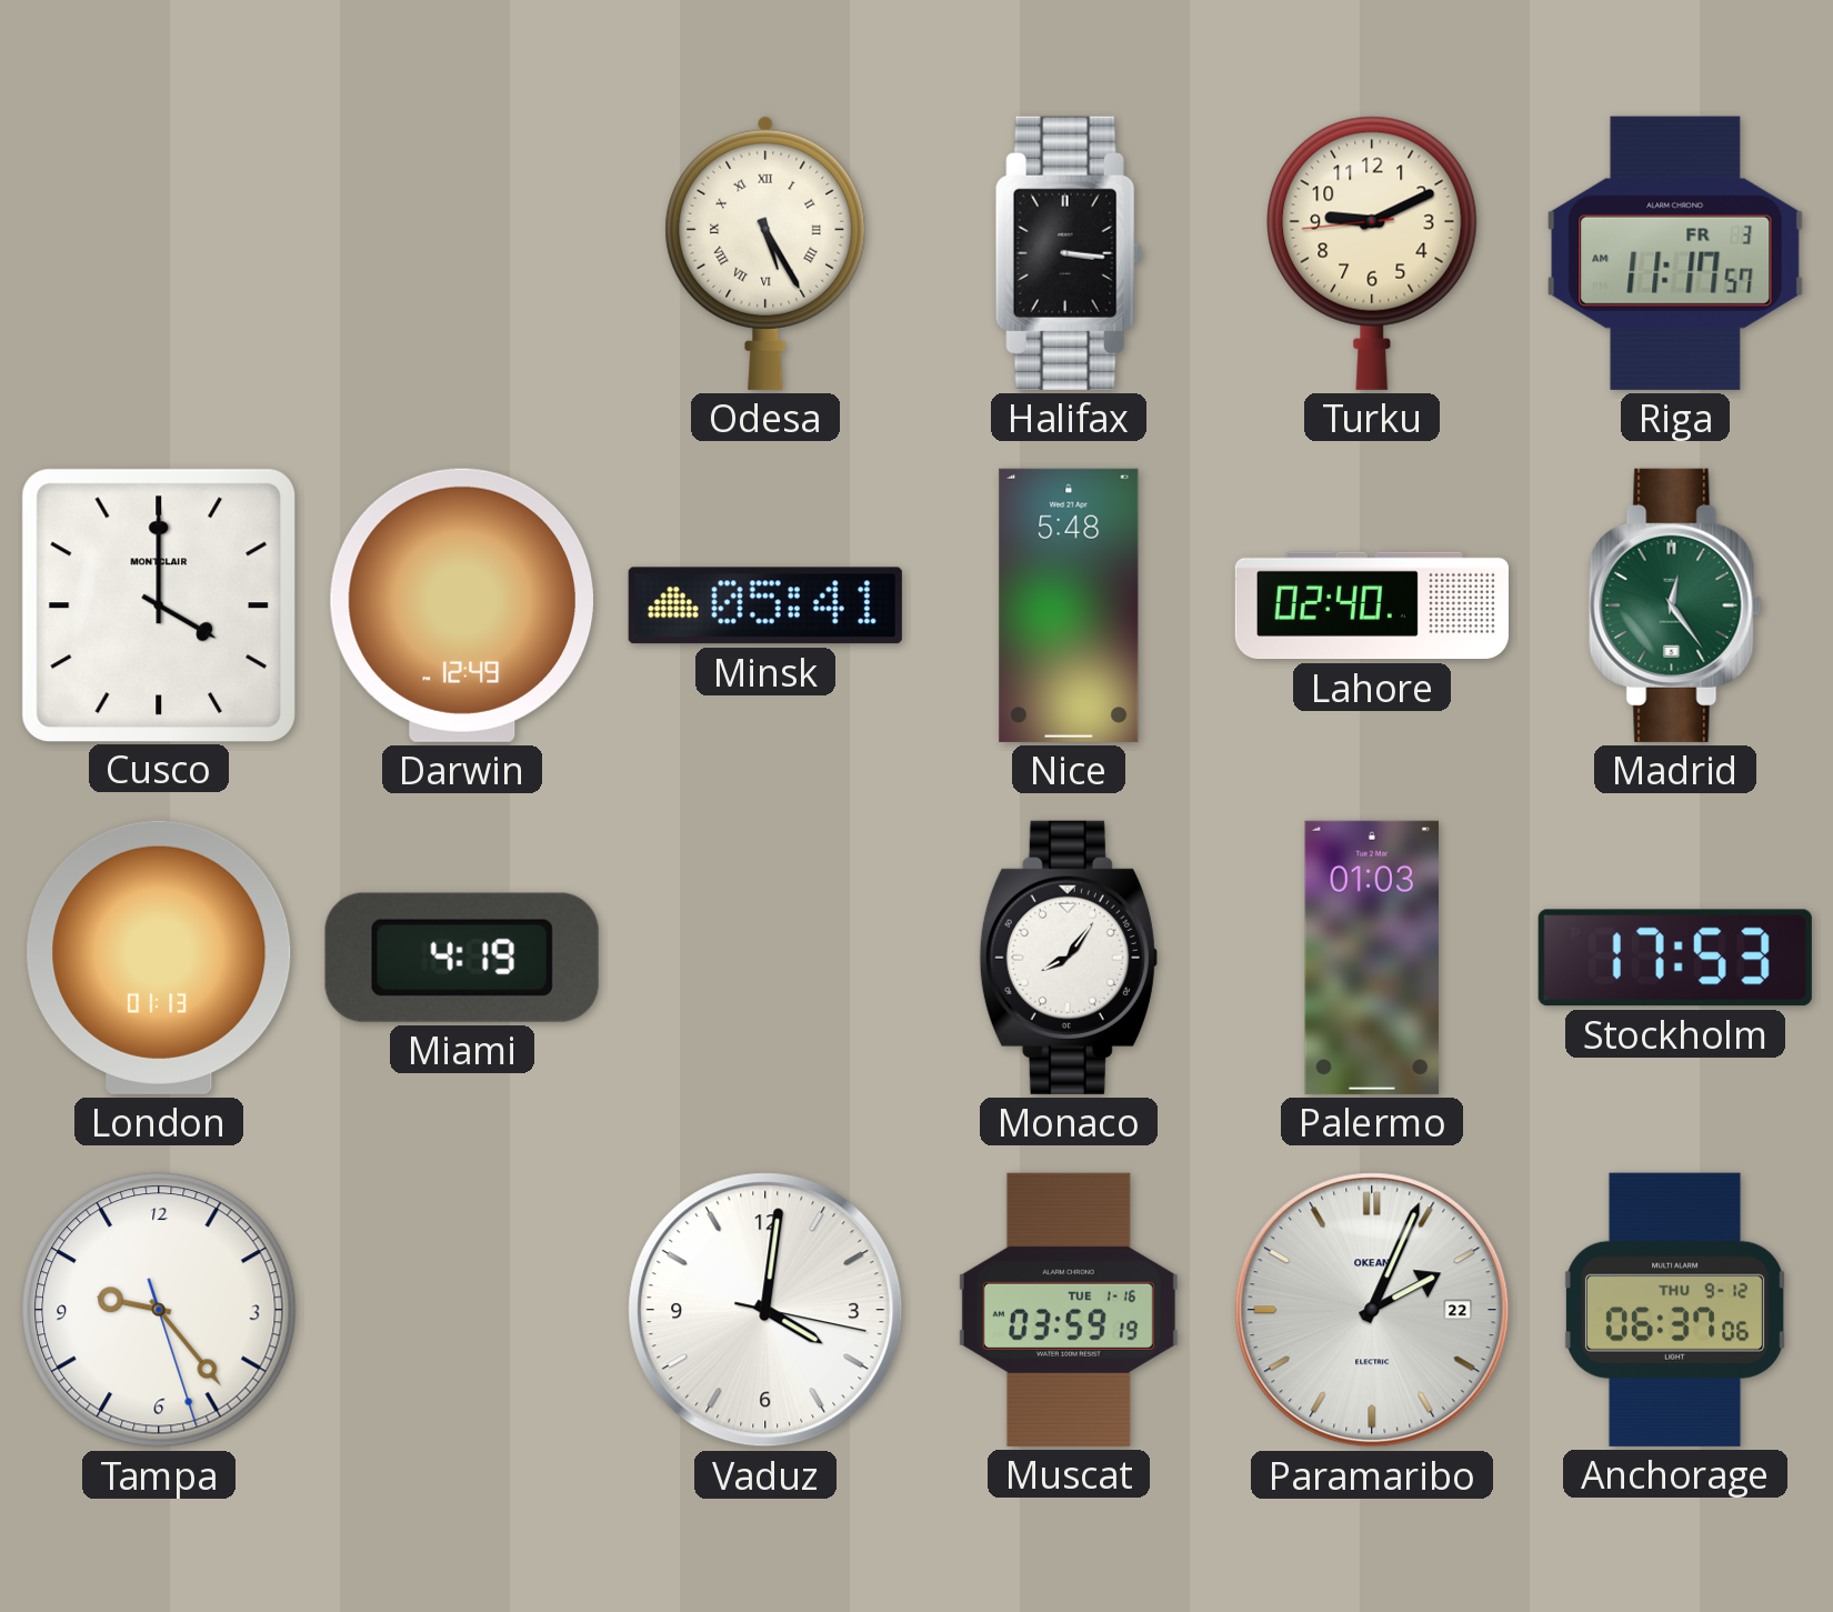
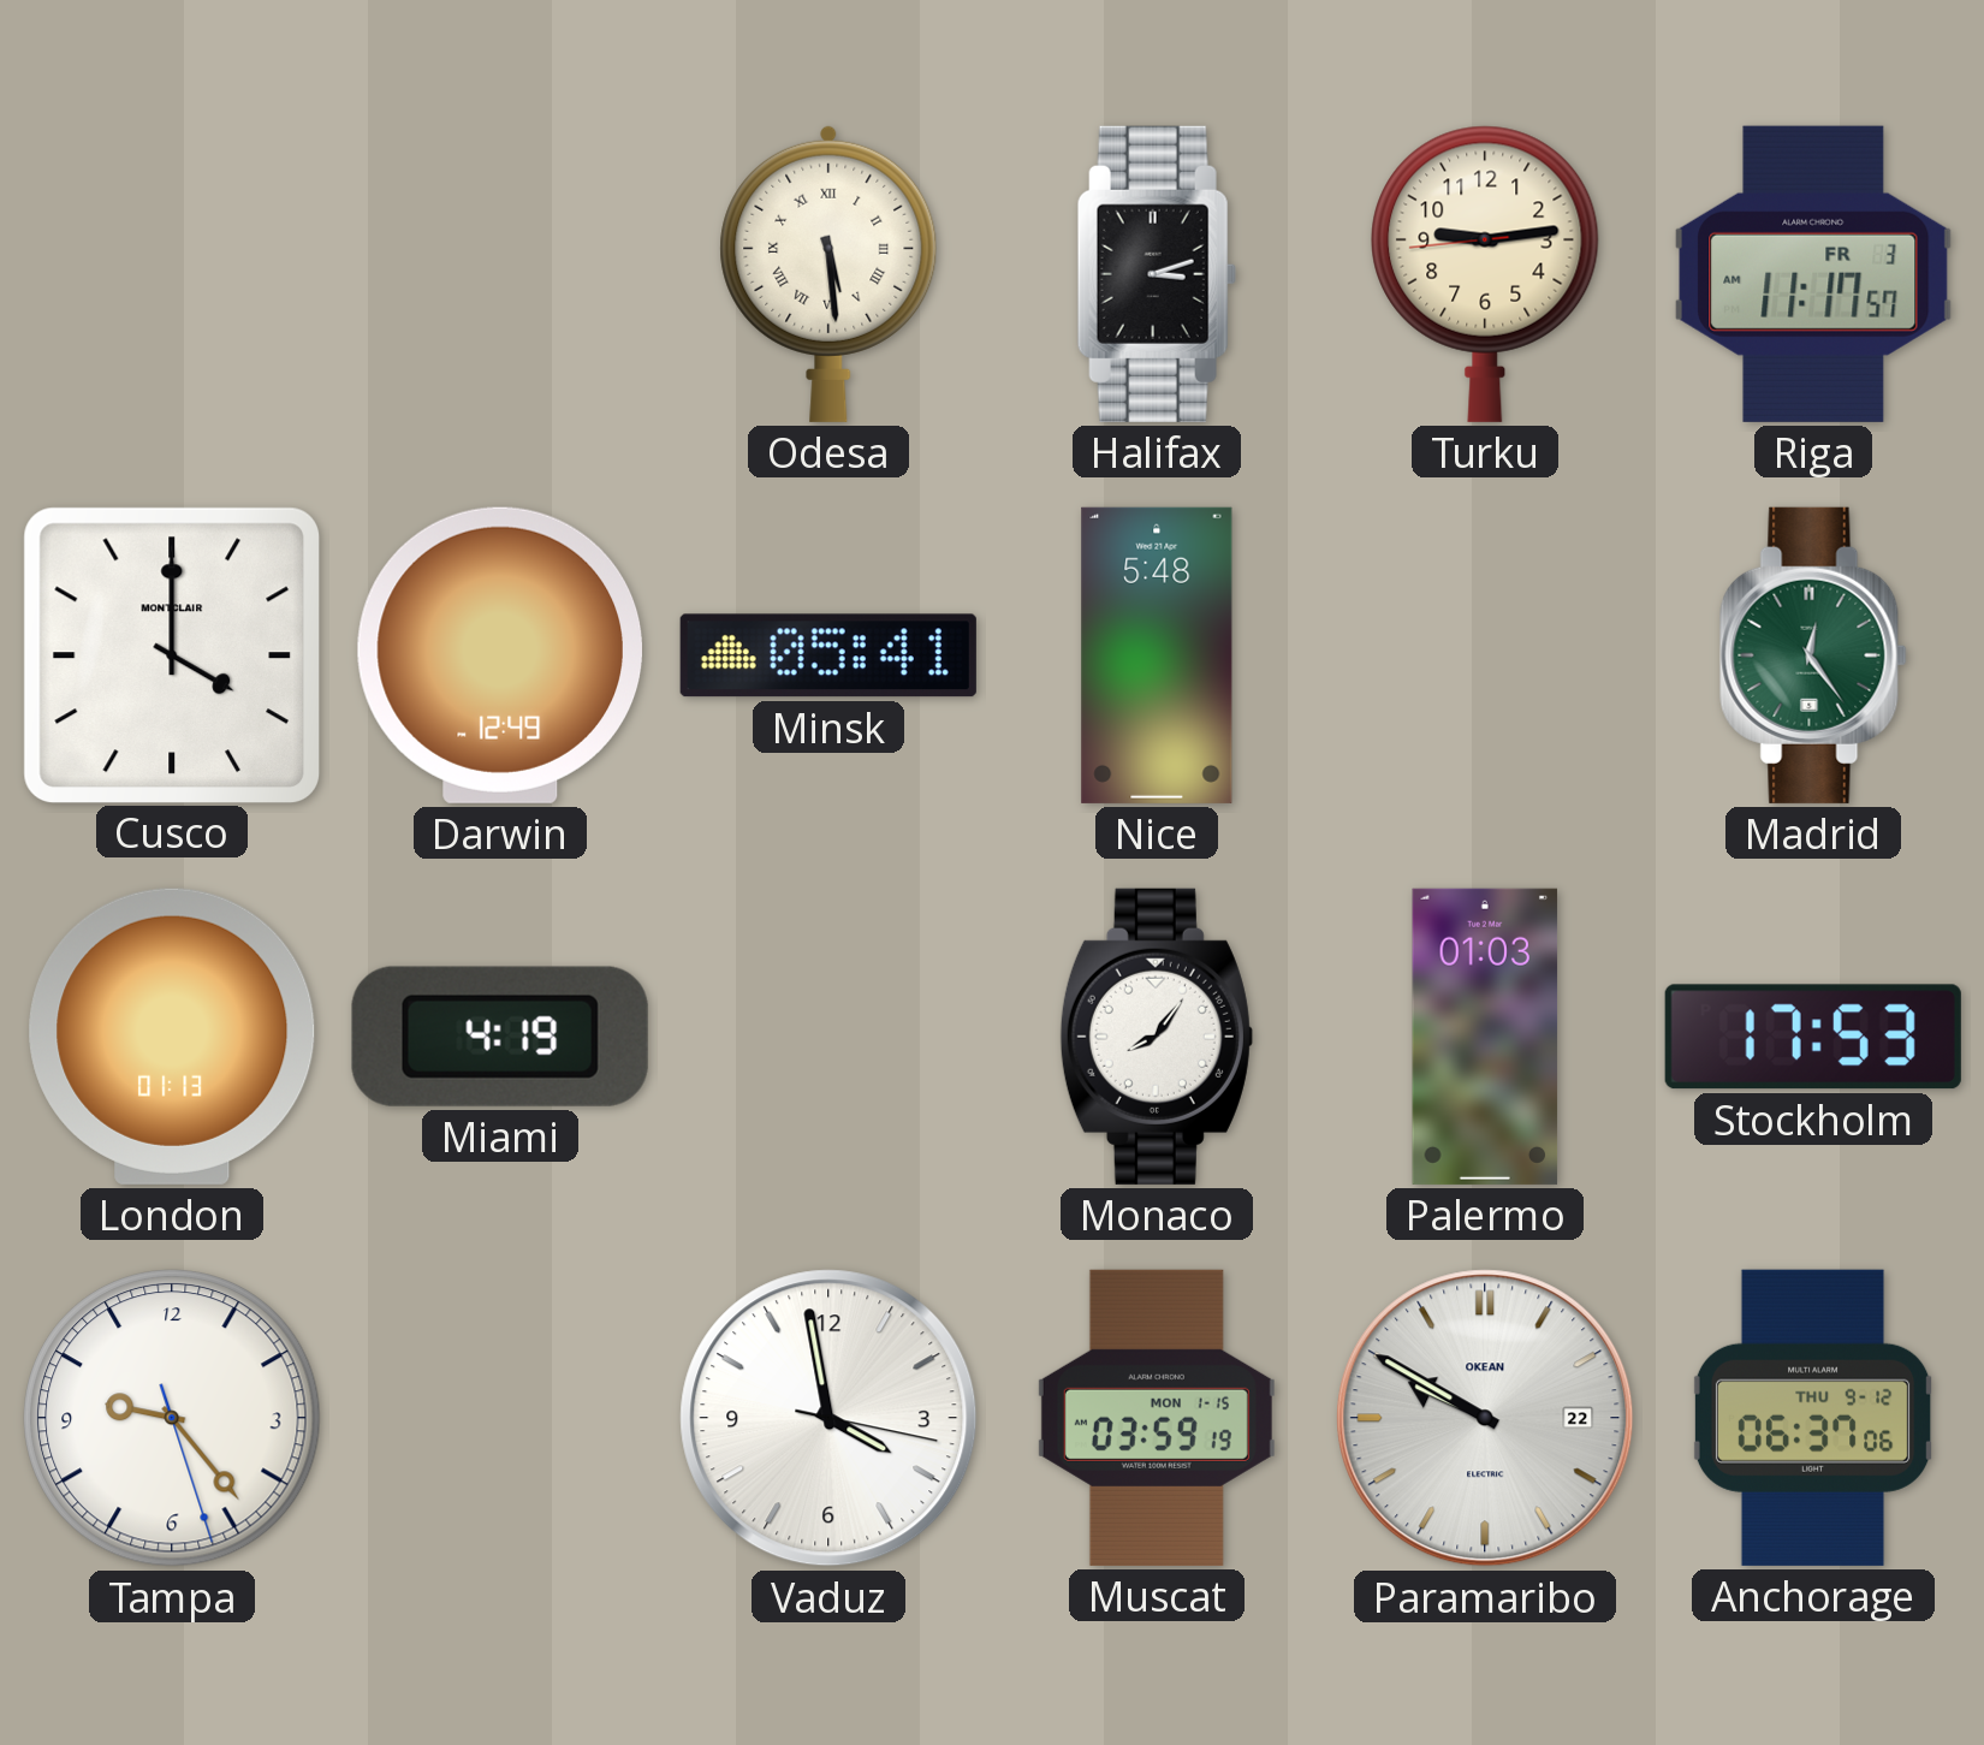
Odesa: 5:25 -> 5:29 (828, 273)
Halifax: 3:16 -> 3:12 (1157, 274)
Turku: 9:10 -> 9:13 (1485, 274)
Lahore: 02:40 -> none (1372, 605)
Vaduz: 4:01 -> 3:58 (828, 1418)
Muscat date: TUE 1-16 -> MON 1-15 (1157, 1418)
Paramaribo: 2:04 -> 9:50 (1485, 1418)
